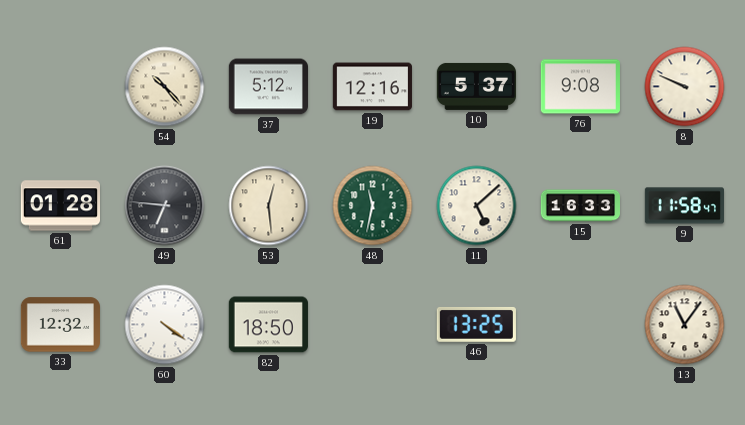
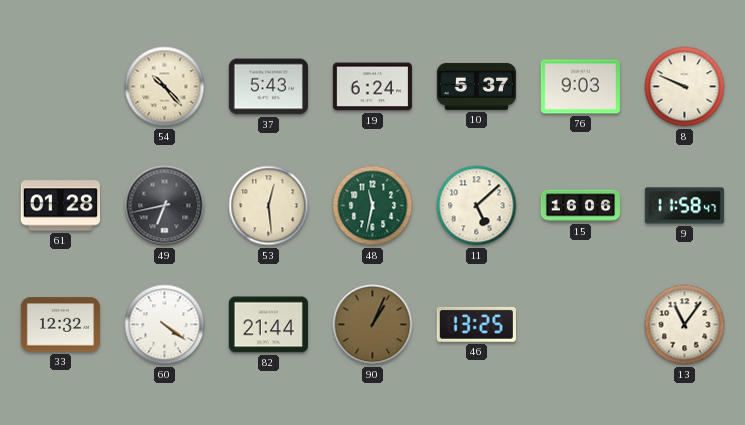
37: 5:12 -> 5:43 (268, 87)
19: 12:16 -> 6:24 (372, 87)
76: 9:08 -> 9:03 (580, 87)
49: 6:46 -> 6:43 (165, 206)
15: 16:33 -> 16:06 (580, 206)
82: 18:50 -> 21:44 (268, 325)
90: none -> 1:04 (373, 325)
